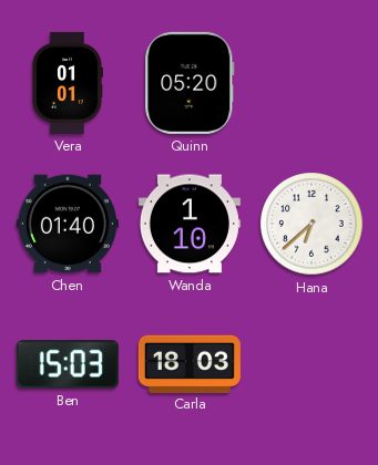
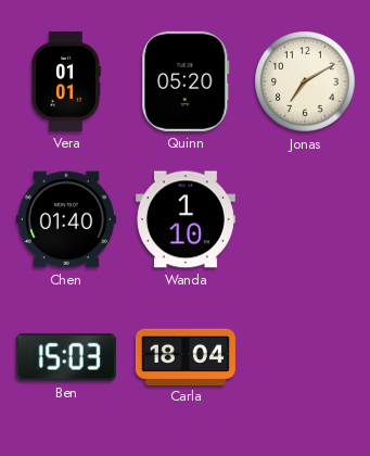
Jonas: none -> 7:10 (305, 81)
Hana: 6:38 -> none (311, 224)
Carla: 18:03 -> 18:04 (186, 356)
